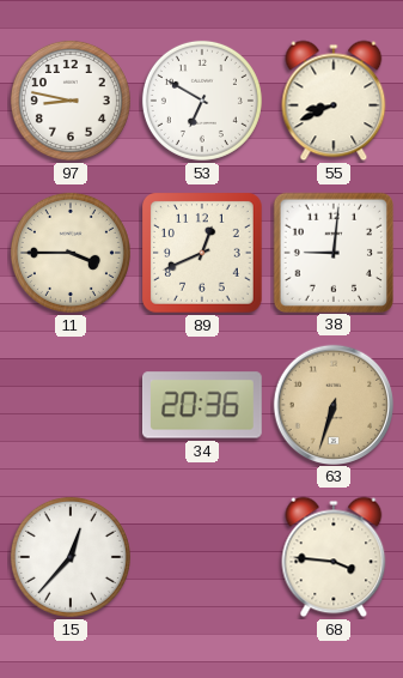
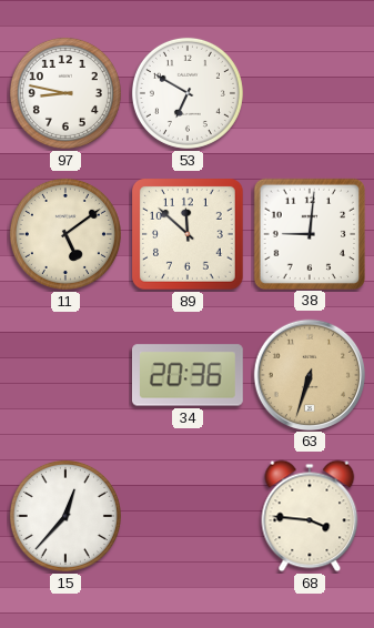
55: 8:41 -> none (334, 101)
11: 3:45 -> 5:09 (65, 234)
89: 12:41 -> 11:52 (189, 235)
